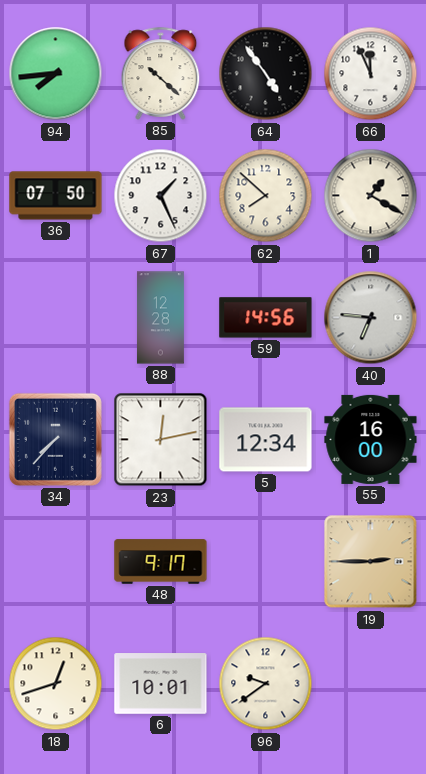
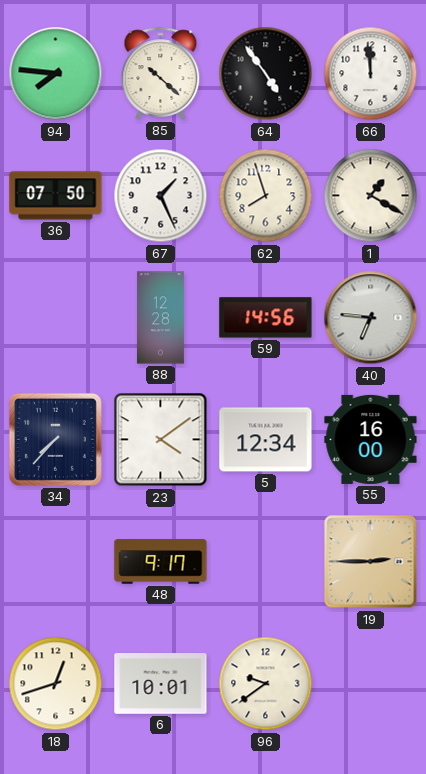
94: 7:44 -> 7:46 (56, 74)
66: 11:56 -> 11:59 (371, 74)
62: 7:52 -> 7:57 (266, 196)
23: 12:13 -> 4:09 (161, 440)
